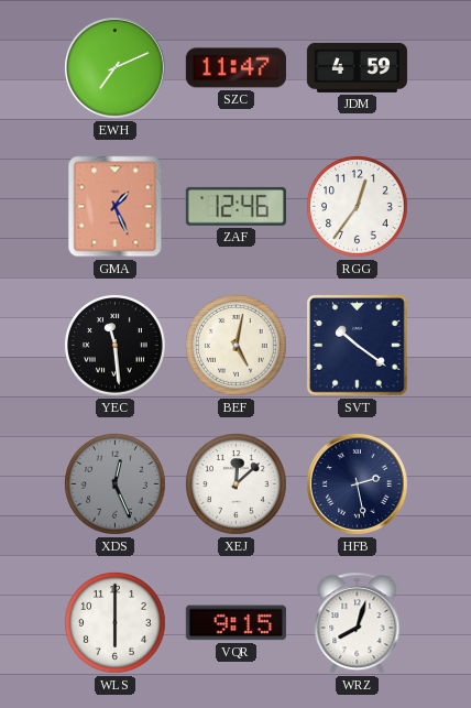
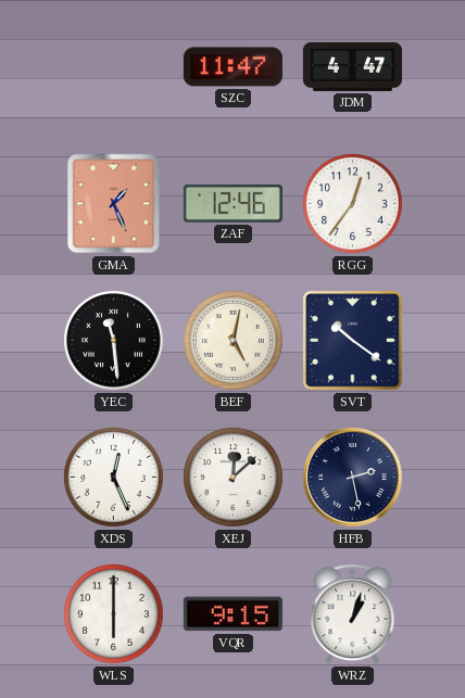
EWH: 7:11 -> none (116, 68)
JDM: 4:59 -> 4:47 (352, 66)
XDS dial: grey -> white (114, 478)
WRZ: 8:03 -> 1:03 (353, 614)
